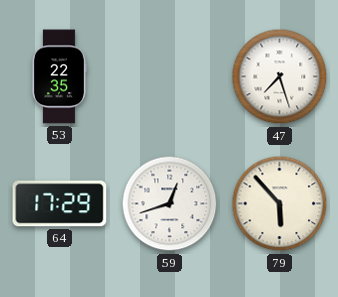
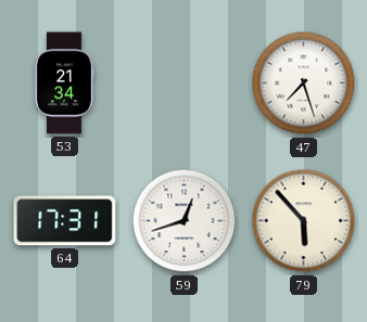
53: 22:35 -> 21:34 (64, 83)
64: 17:29 -> 17:31 (65, 221)
